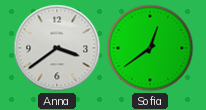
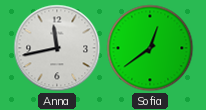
Anna: 3:39 -> 11:43 (57, 48)
